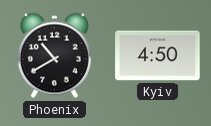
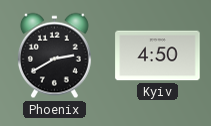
Phoenix: 10:40 -> 2:40 (54, 56)
